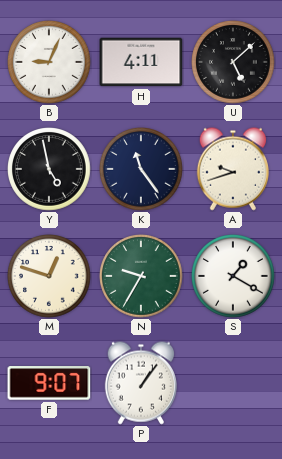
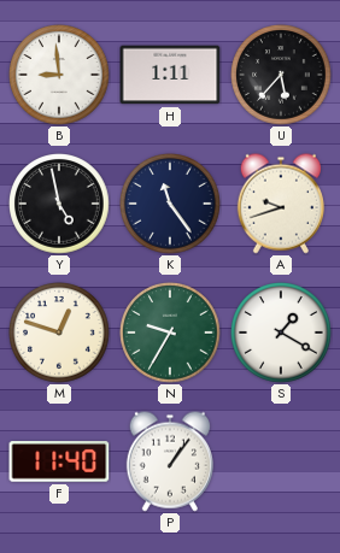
B: 9:04 -> 8:59 (60, 76)
H: 4:11 -> 1:11 (170, 75)
U: 5:08 -> 5:37 (282, 76)
F: 9:07 -> 11:40 (59, 461)
